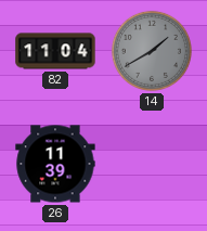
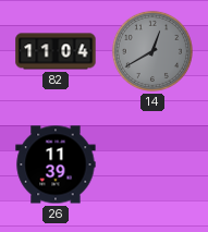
14: 1:40 -> 12:40 (152, 51)
